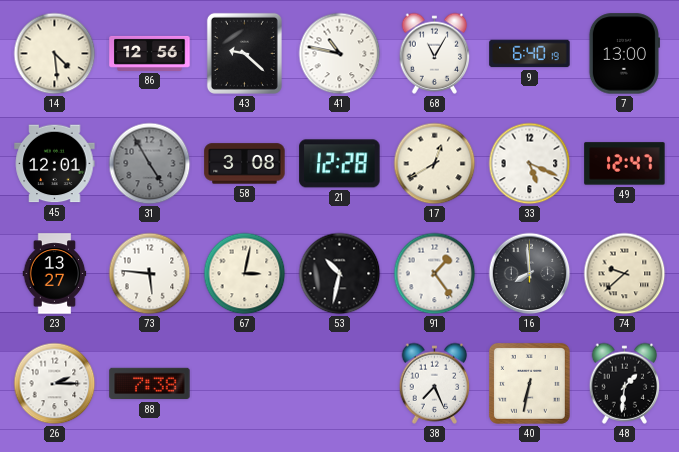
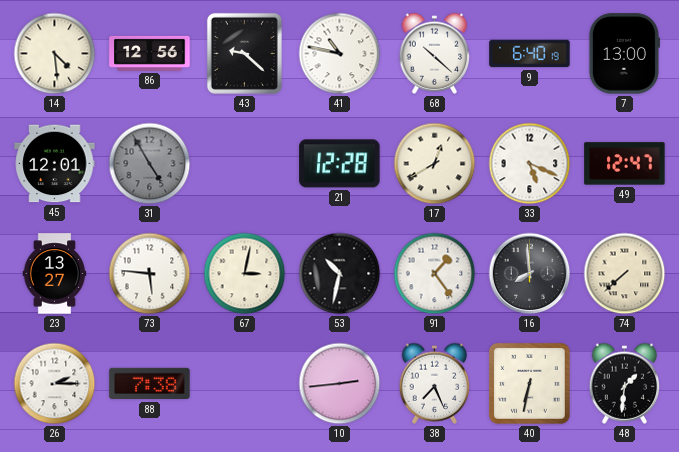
68: 11:05 -> 10:22 (435, 53)
58: 3:08 -> none (245, 164)
74: 9:38 -> 7:38 (625, 274)
10: none -> 2:44 (340, 384)
